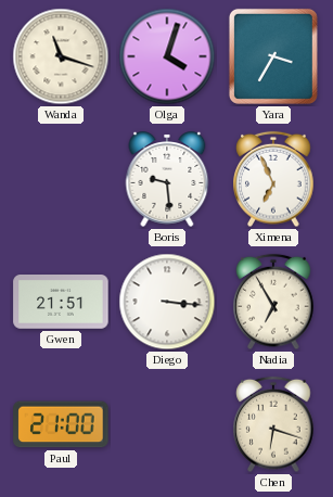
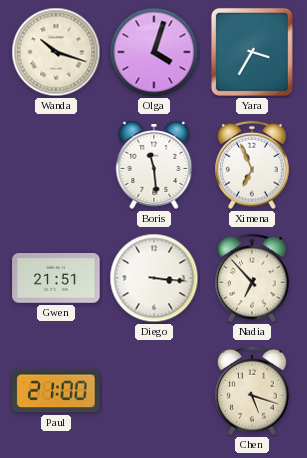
Wanda: 11:18 -> 10:18 (56, 52)
Boris: 9:29 -> 11:29 (154, 165)
Nadia: 6:55 -> 6:53 (252, 278)
Chen: 6:18 -> 5:18 (252, 391)
